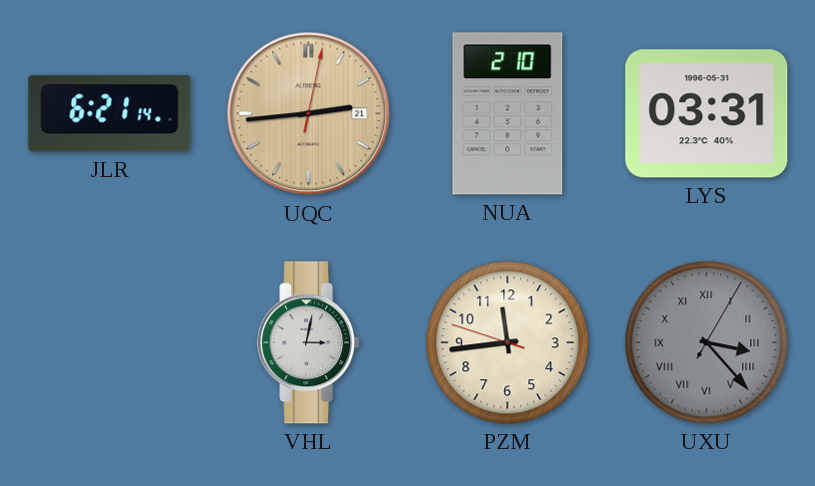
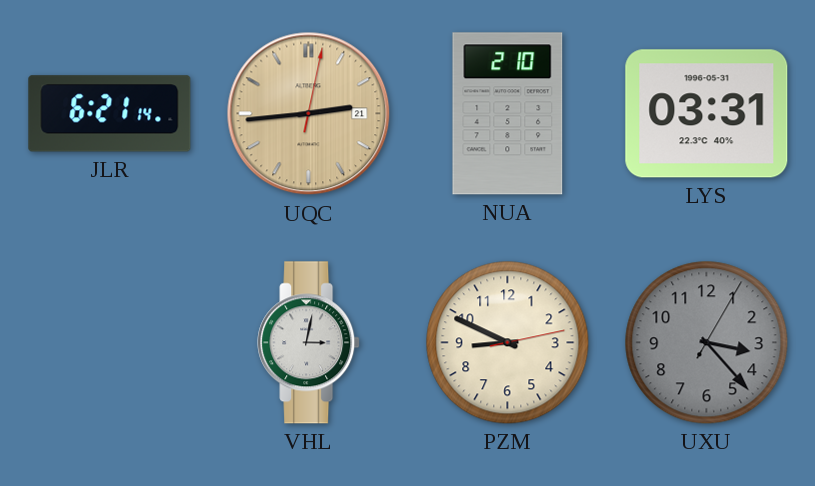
PZM: 11:43 -> 8:49 (508, 343)
UXU numerals: Roman -> Arabic (707, 343)
